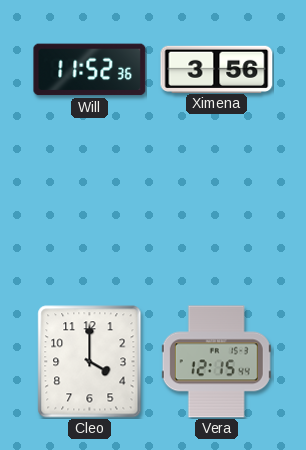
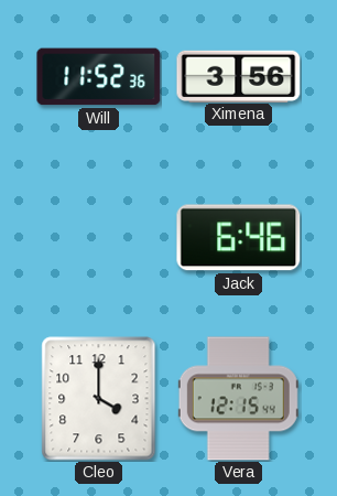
Jack: none -> 6:46 (239, 238)
